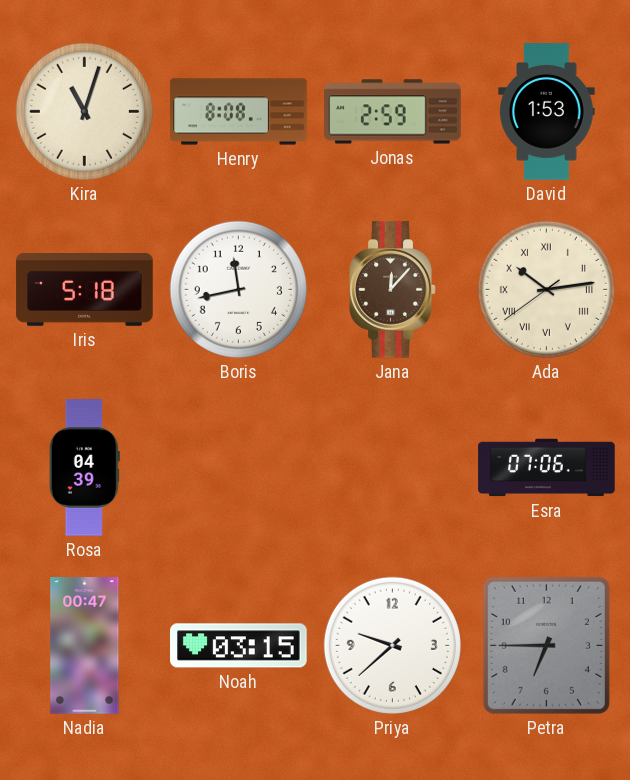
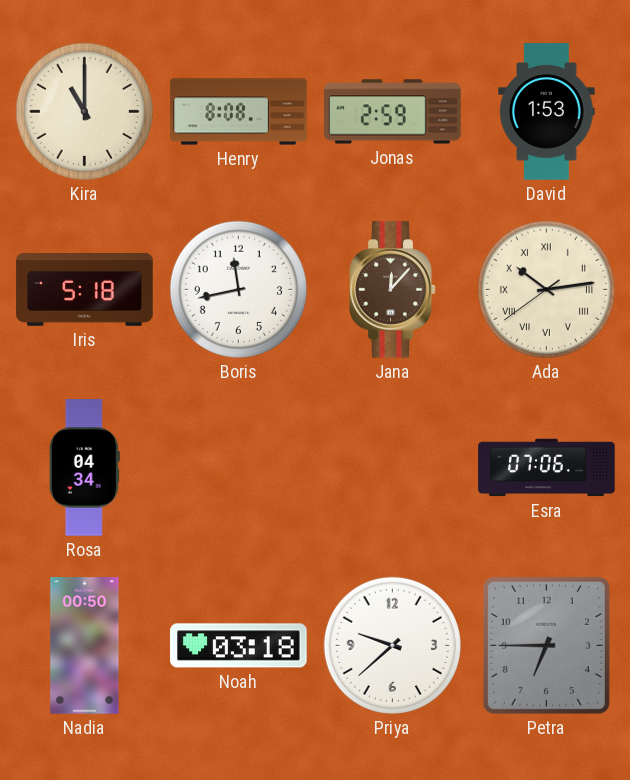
Kira: 11:03 -> 11:00 (84, 111)
Rosa: 04:39 -> 04:34 (84, 468)
Nadia: 00:47 -> 00:50 (85, 646)
Noah: 03:15 -> 03:18 (239, 646)
